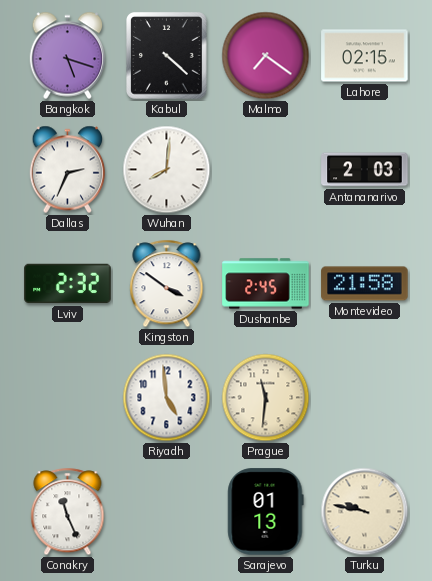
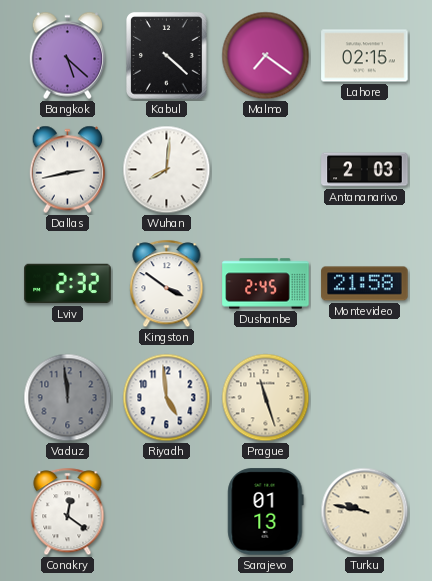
Bangkok: 5:18 -> 5:22 (68, 56)
Dallas: 2:34 -> 2:43 (68, 170)
Vaduz: none -> 11:59 (68, 398)
Prague: 11:31 -> 11:27 (266, 398)
Conakry: 11:26 -> 12:21 (68, 512)
